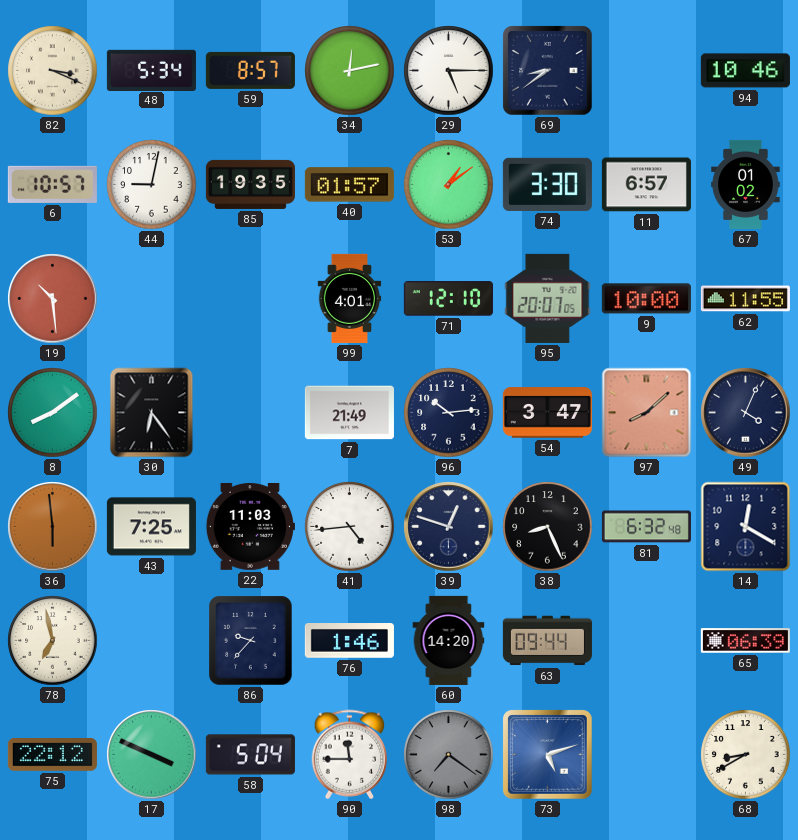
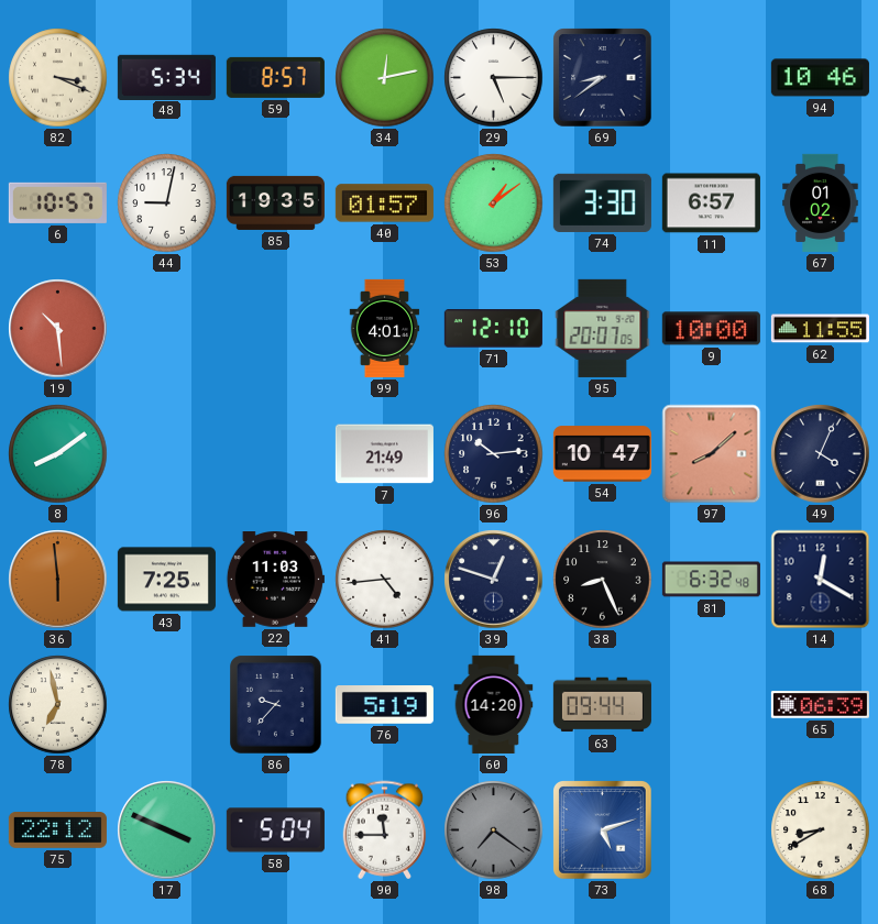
30: 6:24 -> none (152, 413)
54: 3:47 -> 10:47 (602, 454)
76: 1:46 -> 5:19 (384, 705)
